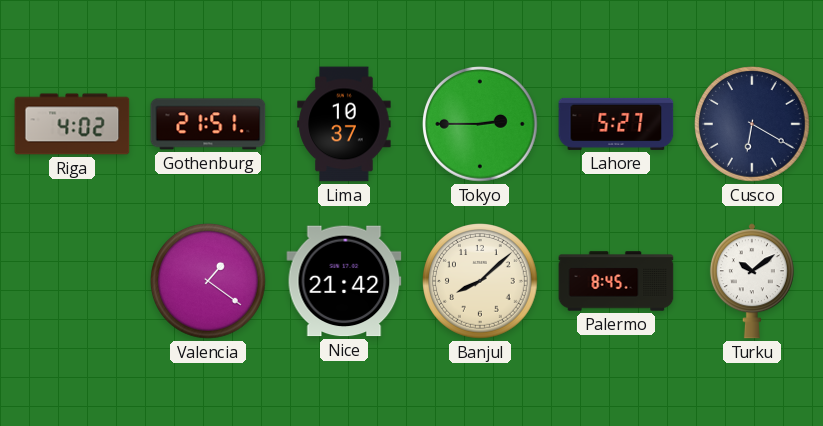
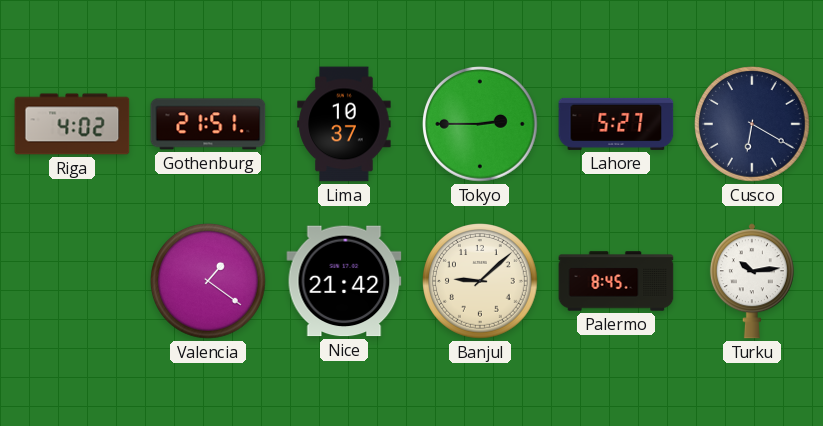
Banjul: 8:08 -> 9:08 (481, 282)
Turku: 10:09 -> 10:14 (752, 281)
